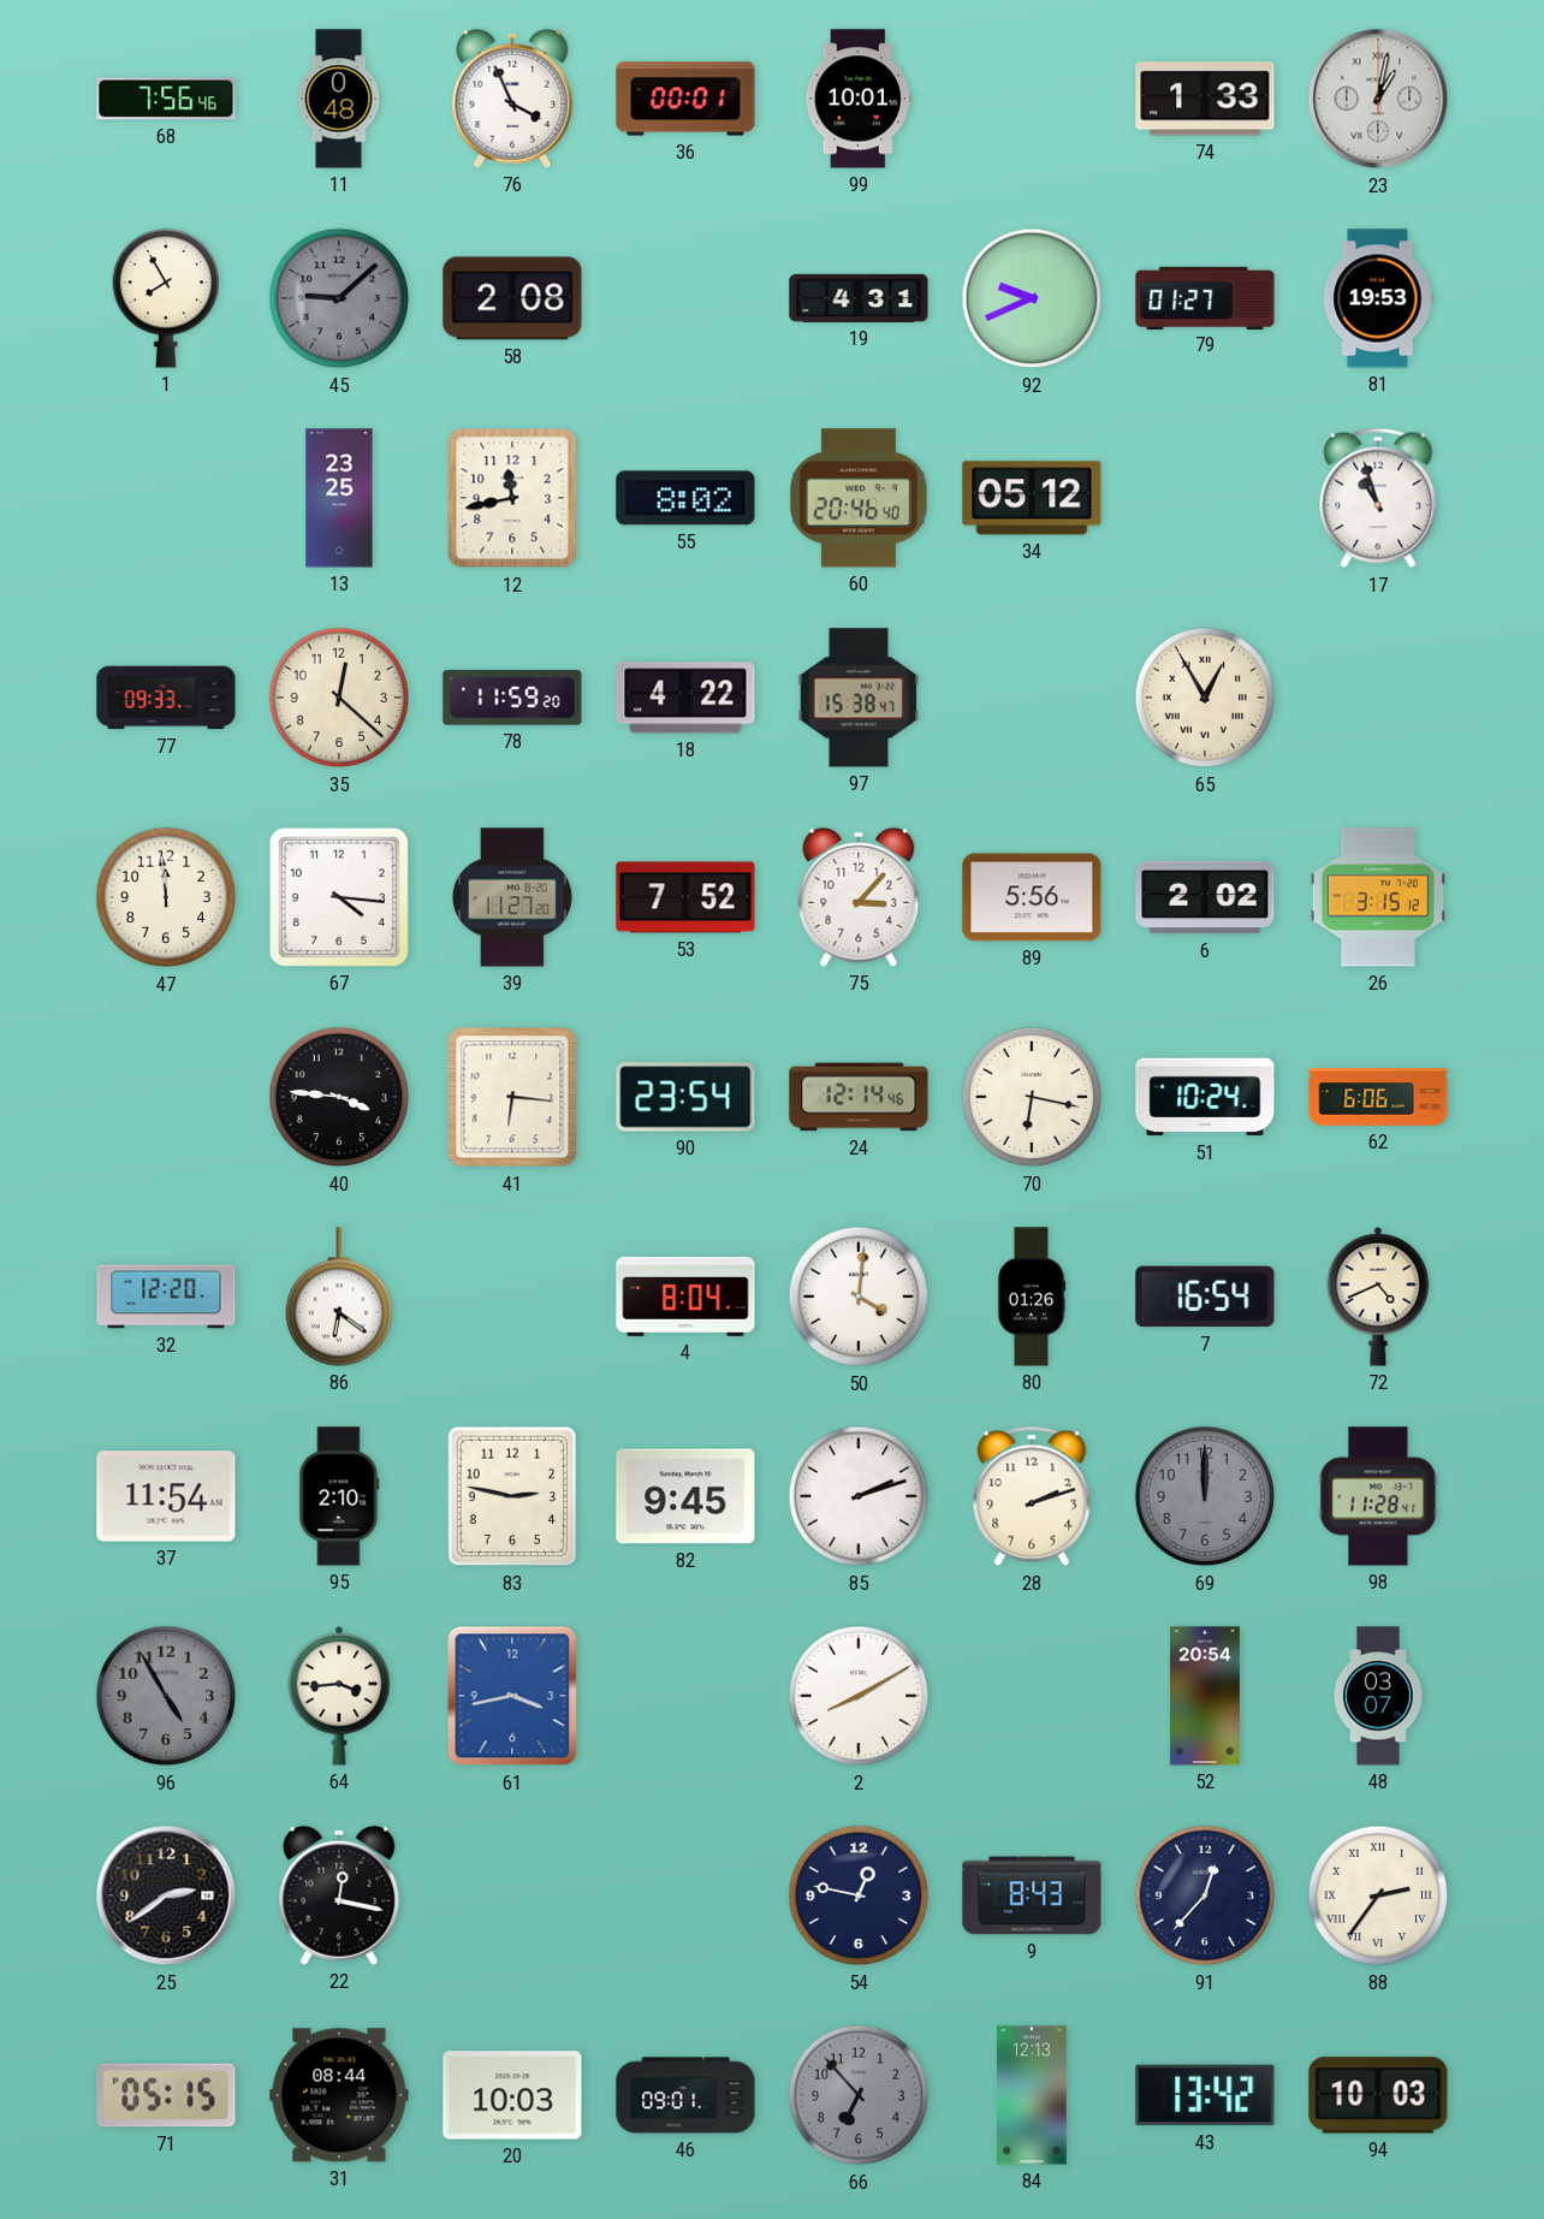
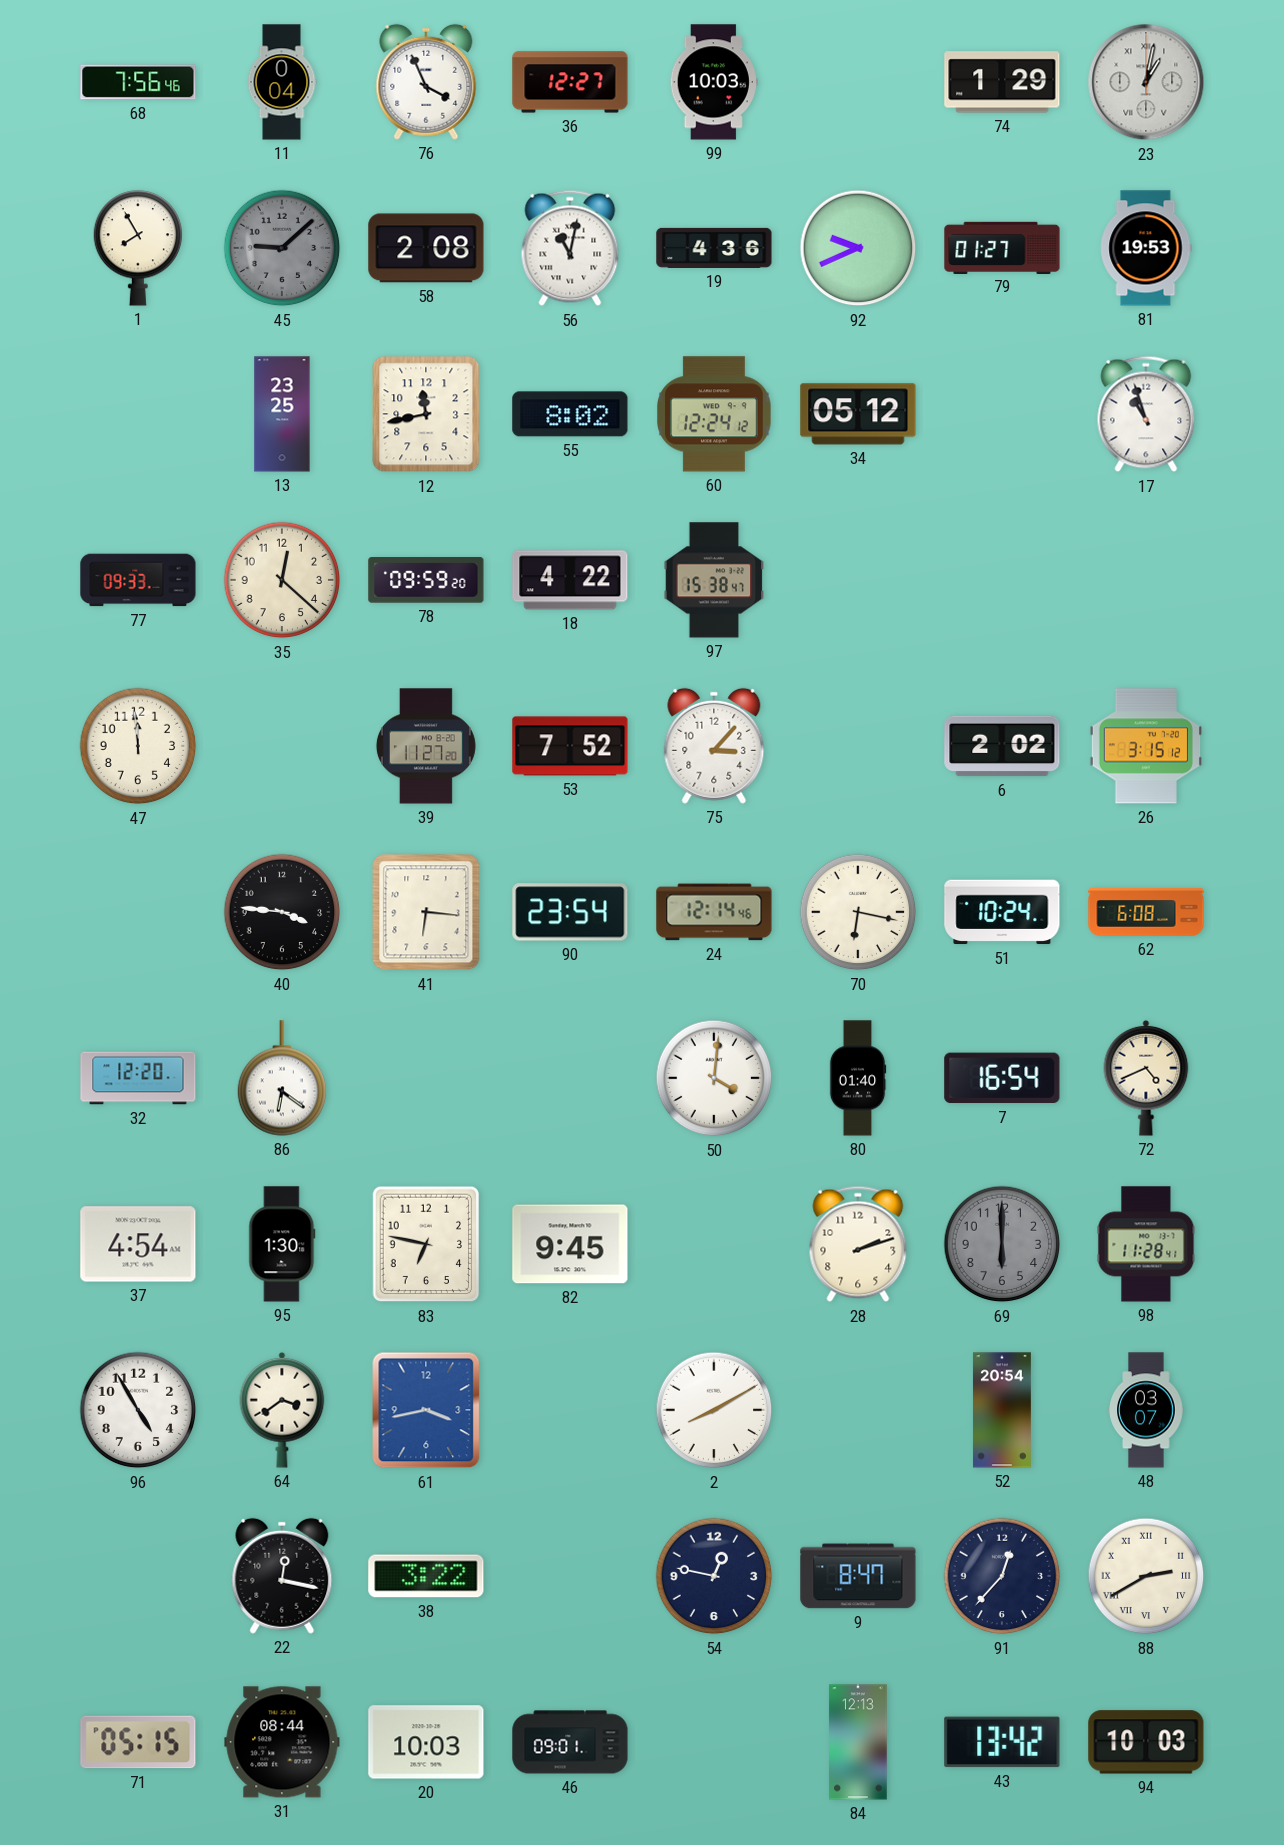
11: 0:48 -> 0:04 (282, 82)
36: 00:01 -> 12:27 (570, 82)
99: 10:01 -> 10:03 (714, 82)
74: 1:33 -> 1:29 (1002, 82)
56: none -> 11:02 (570, 248)
19: 4:31 -> 4:36 (714, 248)
60: 20:46 -> 12:24 (715, 414)
78: 11:59 -> 09:59 (426, 580)
65: 12:55 -> none (1205, 698)
67: 4:16 -> none (339, 897)
89: 5:56 -> none (1032, 897)
62: 6:06 -> 6:08 (1146, 912)
4: 8:04 -> none (685, 1297)
80: 01:26 -> 01:40 (858, 1078)
37: 11:54 -> 4:54 (138, 1244)
95: 2:10 -> 1:30 (282, 1244)
83: 2:47 -> 6:47 (426, 1244)
85: 2:12 -> none (859, 1496)
69: 12:00 -> 6:00 (1002, 1244)
96 dial: grey -> white (138, 1410)
64: 3:44 -> 3:39 (282, 1410)
25: 2:39 -> none (166, 1895)
38: none -> 3:22 (426, 1576)
9: 8:43 -> 8:47 (858, 1576)
88: 2:36 -> 2:40 (1146, 1576)
66: 6:53 -> none (859, 2095)
